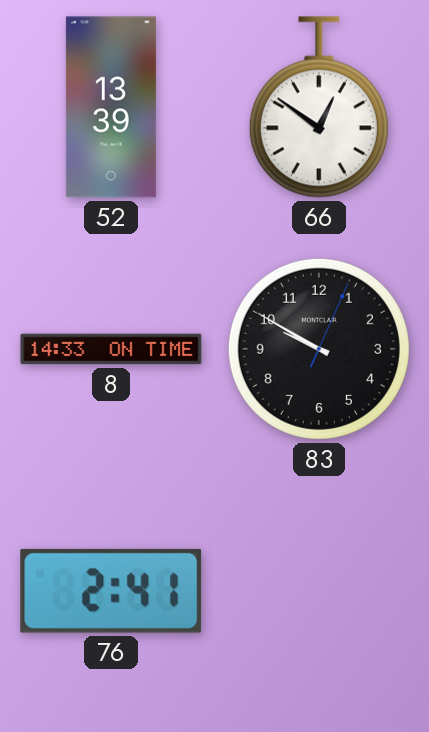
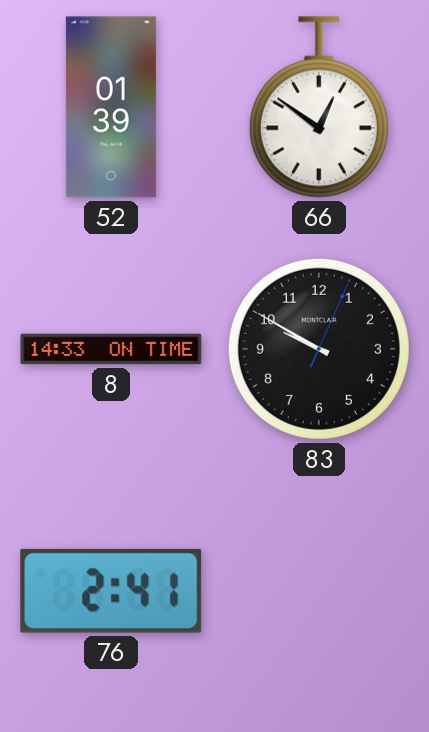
52: 13:39 -> 01:39 (111, 107)
